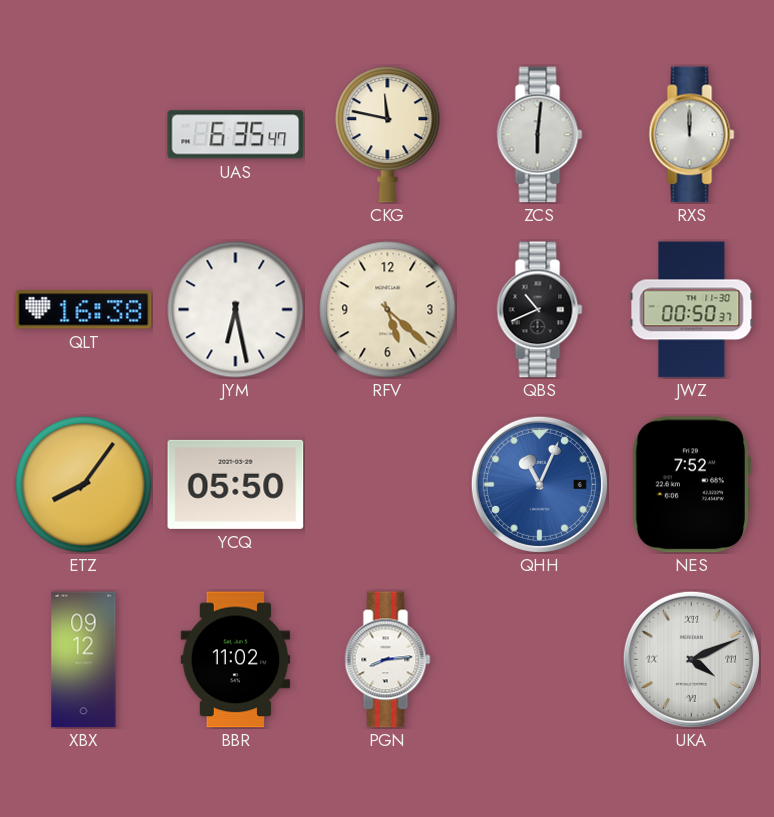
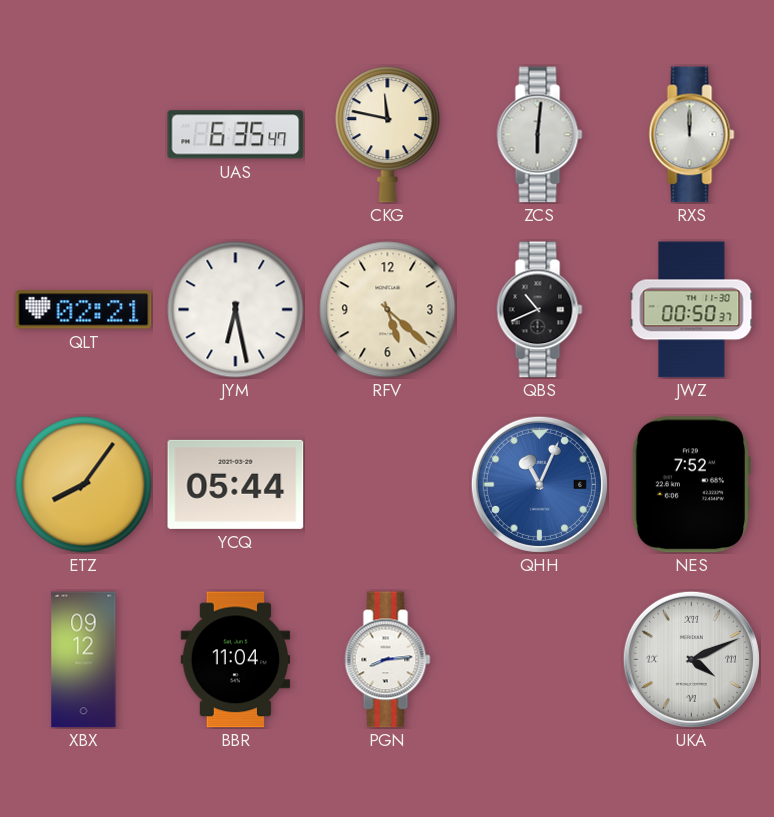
QLT: 16:38 -> 02:21 (84, 310)
YCQ: 05:50 -> 05:44 (236, 484)
BBR: 11:02 -> 11:04 (236, 660)
